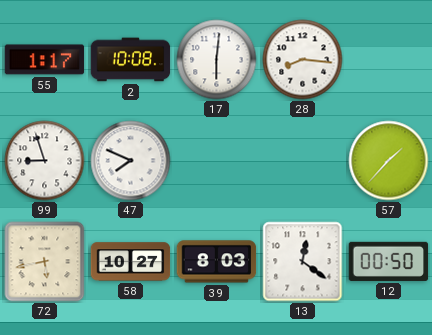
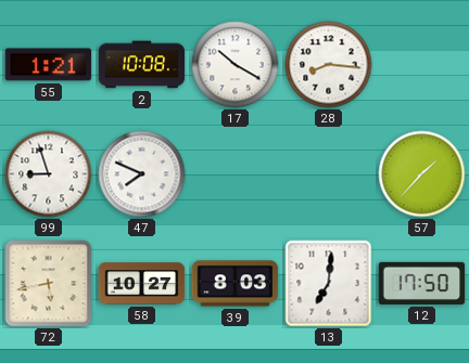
55: 1:17 -> 1:21 (49, 65)
17: 6:01 -> 10:20 (236, 65)
13: 12:21 -> 7:01 (329, 284)
12: 00:50 -> 17:50 (422, 283)
